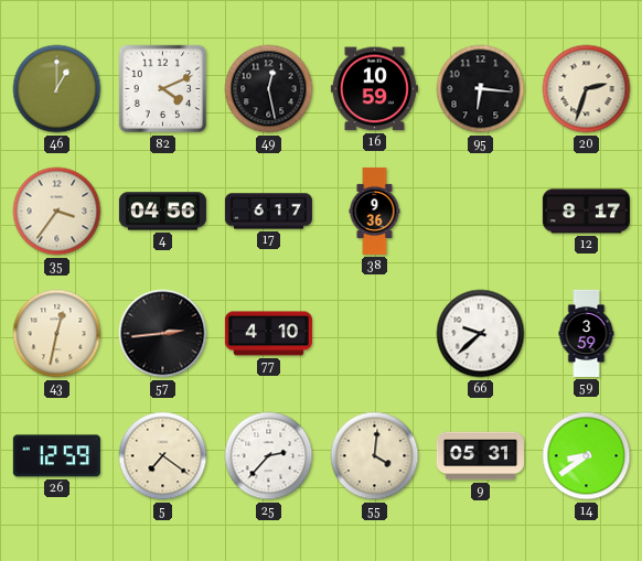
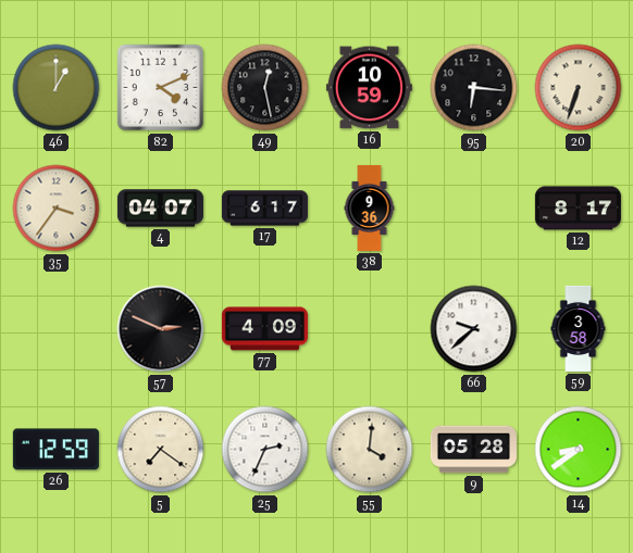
20: 2:33 -> 6:33 (579, 88)
4: 04:56 -> 04:07 (160, 209)
43: 12:32 -> none (57, 334)
57: 2:44 -> 2:49 (161, 329)
77: 4:10 -> 4:09 (264, 329)
59: 3:59 -> 3:58 (579, 328)
25: 2:37 -> 2:34 (265, 450)
9: 05:31 -> 05:28 (473, 450)
